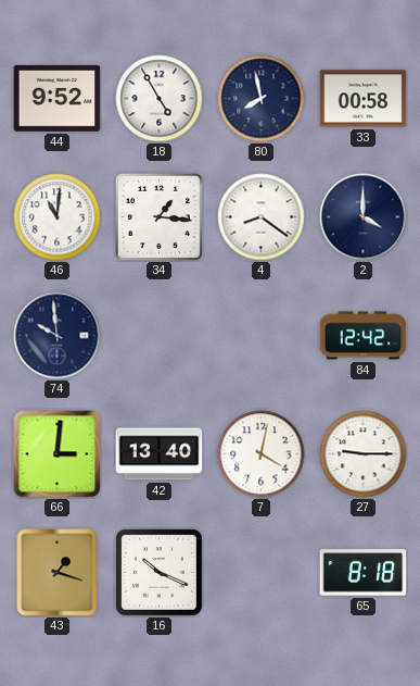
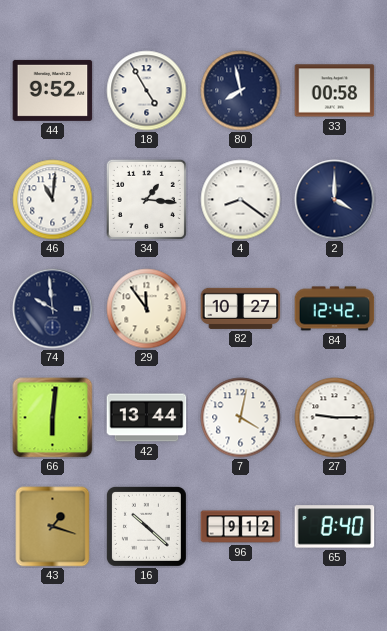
29: none -> 11:54 (147, 309)
82: none -> 10:27 (241, 308)
66: 3:01 -> 6:01 (53, 418)
42: 13:40 -> 13:44 (147, 418)
16: 10:19 -> 10:22 (146, 526)
96: none -> 9:12 (241, 527)
65: 8:18 -> 8:40 (335, 527)
